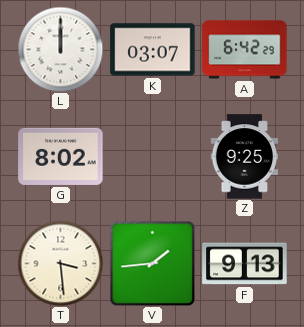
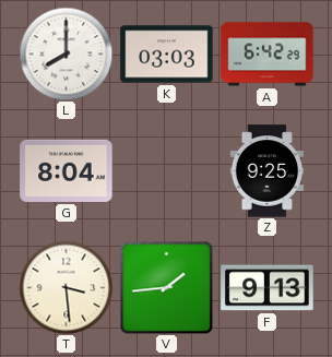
L: 12:00 -> 8:00 (66, 53)
K: 03:07 -> 03:03 (167, 55)
G: 8:02 -> 8:04 (67, 170)
